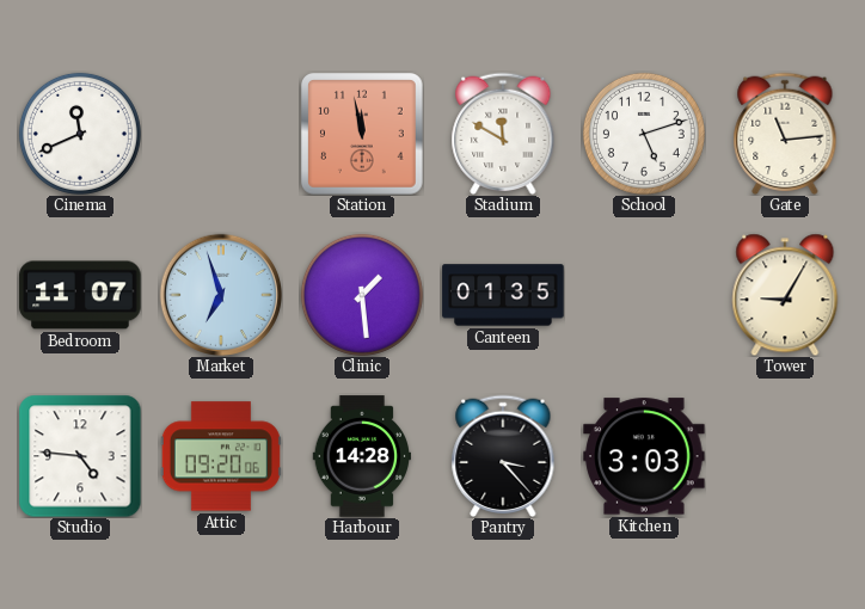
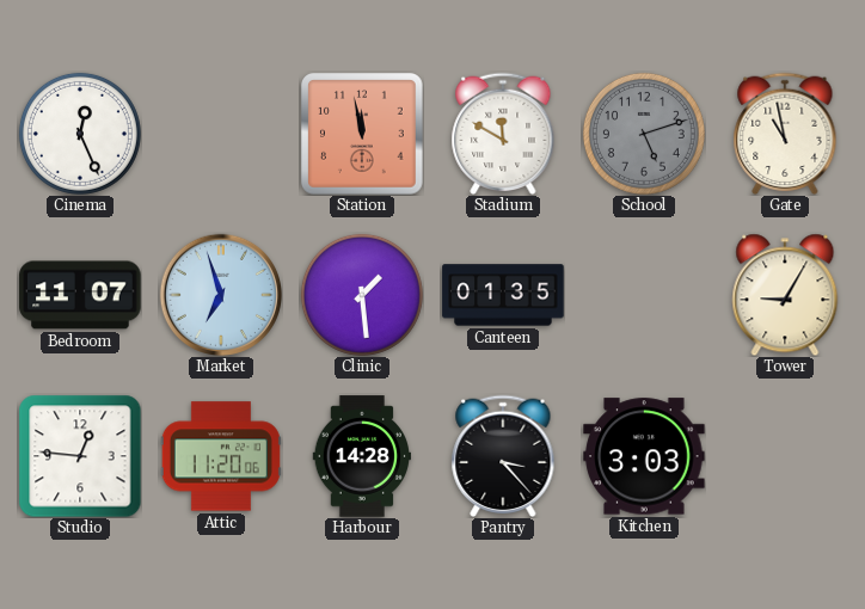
Cinema: 11:41 -> 12:26 (80, 134)
School dial: white -> grey (644, 134)
Gate: 11:14 -> 10:58 (785, 134)
Studio: 4:46 -> 12:46 (80, 456)
Attic: 09:20 -> 11:20 (221, 456)
